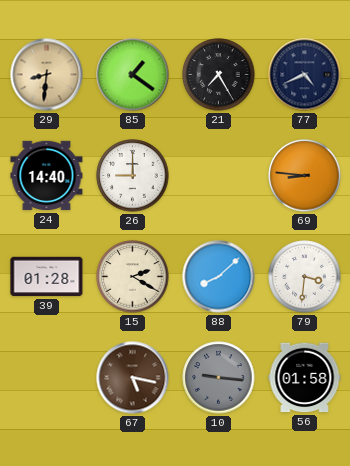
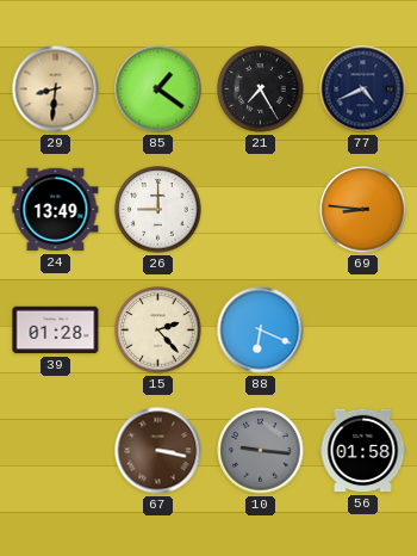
24: 14:40 -> 13:49 (56, 210)
15: 2:20 -> 2:23 (158, 330)
88: 8:08 -> 6:19 (261, 330)
79: 3:31 -> none (305, 277)
67: 5:17 -> 3:17 (158, 451)
